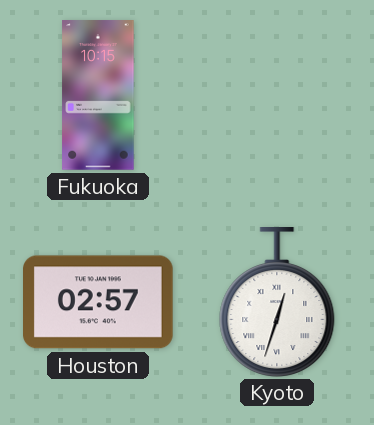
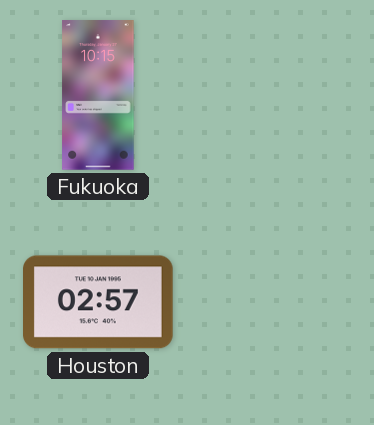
Kyoto: 12:33 -> none (277, 302)
